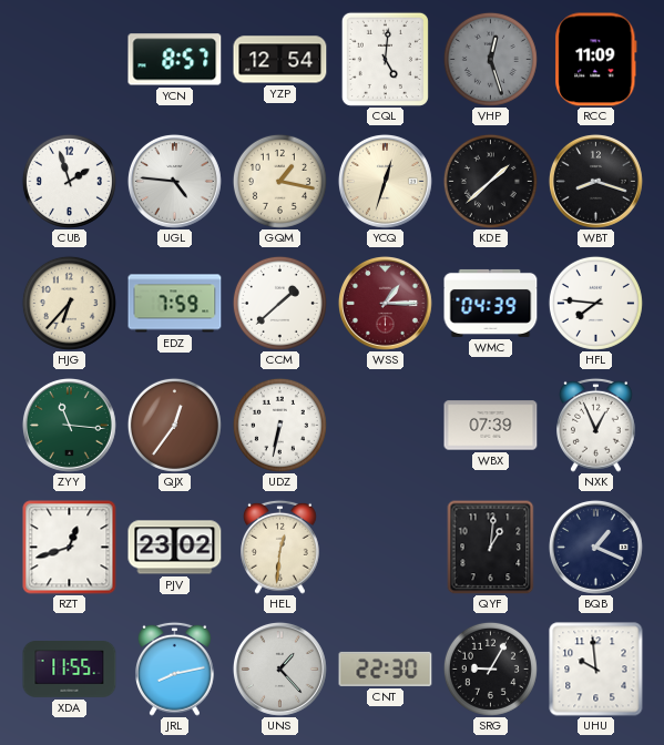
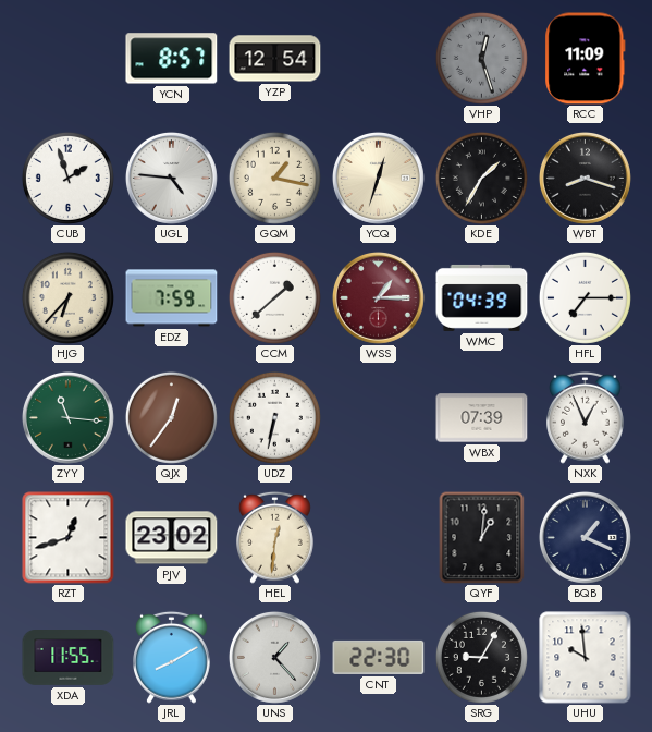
CQL: 5:01 -> none (385, 59)
KDE: 1:38 -> 1:35 (481, 178)
HFL: 7:46 -> 7:15 (585, 297)
JRL: 8:13 -> 8:10 (172, 657)
